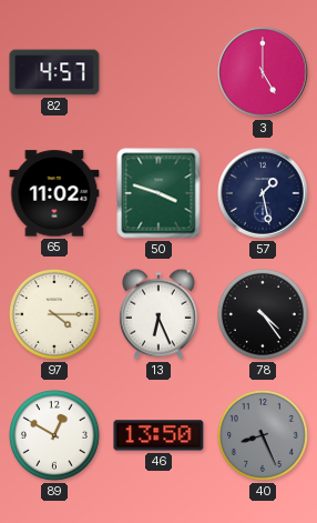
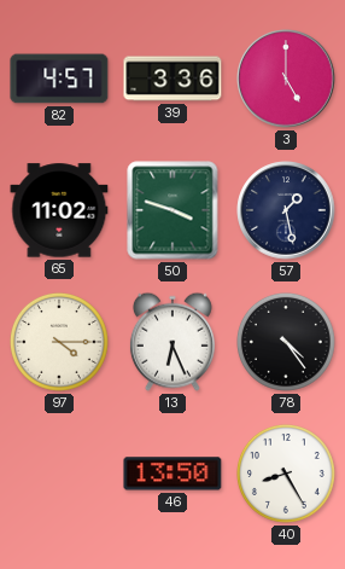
39: none -> 3:36 (172, 79)
89: 12:50 -> none (54, 435)
40: 8:26 -> 8:25 (286, 474)
40 dial: grey -> white (286, 474)
